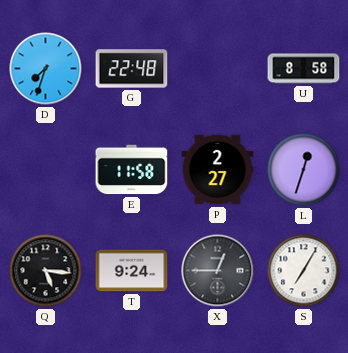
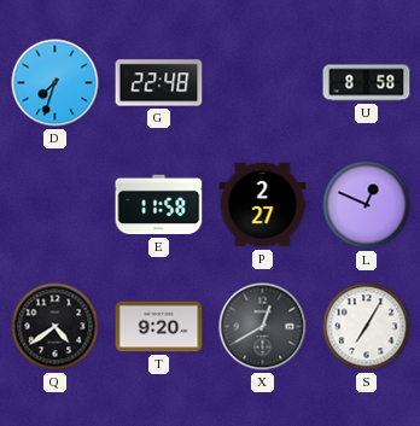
L: 12:33 -> 12:49 (367, 205)
Q: 5:16 -> 4:39 (56, 327)
T: 9:24 -> 9:20 (159, 327)
X: 12:45 -> 12:40 (263, 327)
